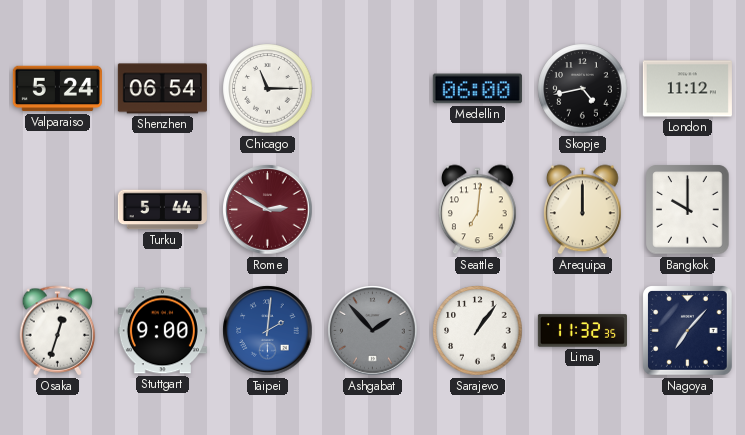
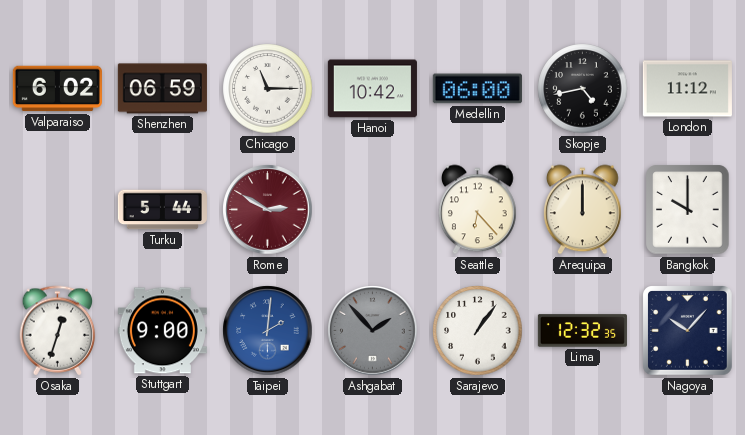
Valparaiso: 5:24 -> 6:02 (57, 89)
Shenzhen: 06:54 -> 06:59 (162, 89)
Hanoi: none -> 10:42 (372, 89)
Seattle: 7:01 -> 6:23 (478, 210)
Lima: 11:32 -> 12:32 (582, 331)
Nagoya: 7:07 -> 10:07 (688, 331)
